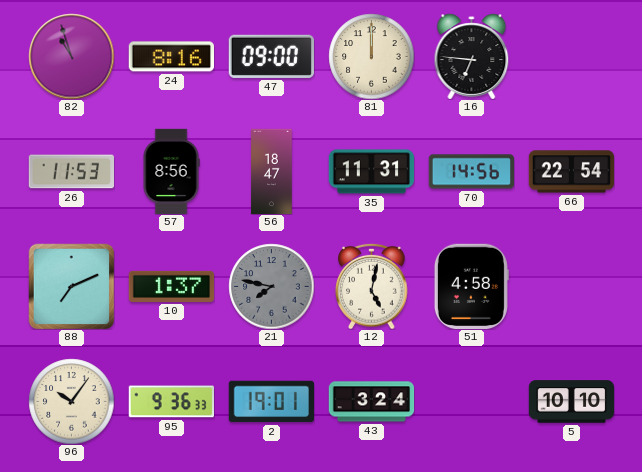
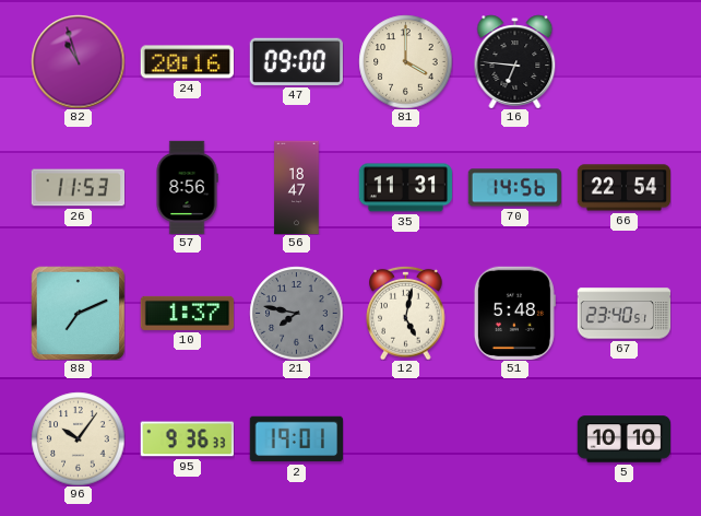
24: 8:16 -> 20:16 (187, 62)
81: 12:00 -> 4:00 (405, 61)
51: 4:58 -> 5:48 (514, 313)
67: none -> 23:40 (623, 314)
43: 3:24 -> none (371, 402)
